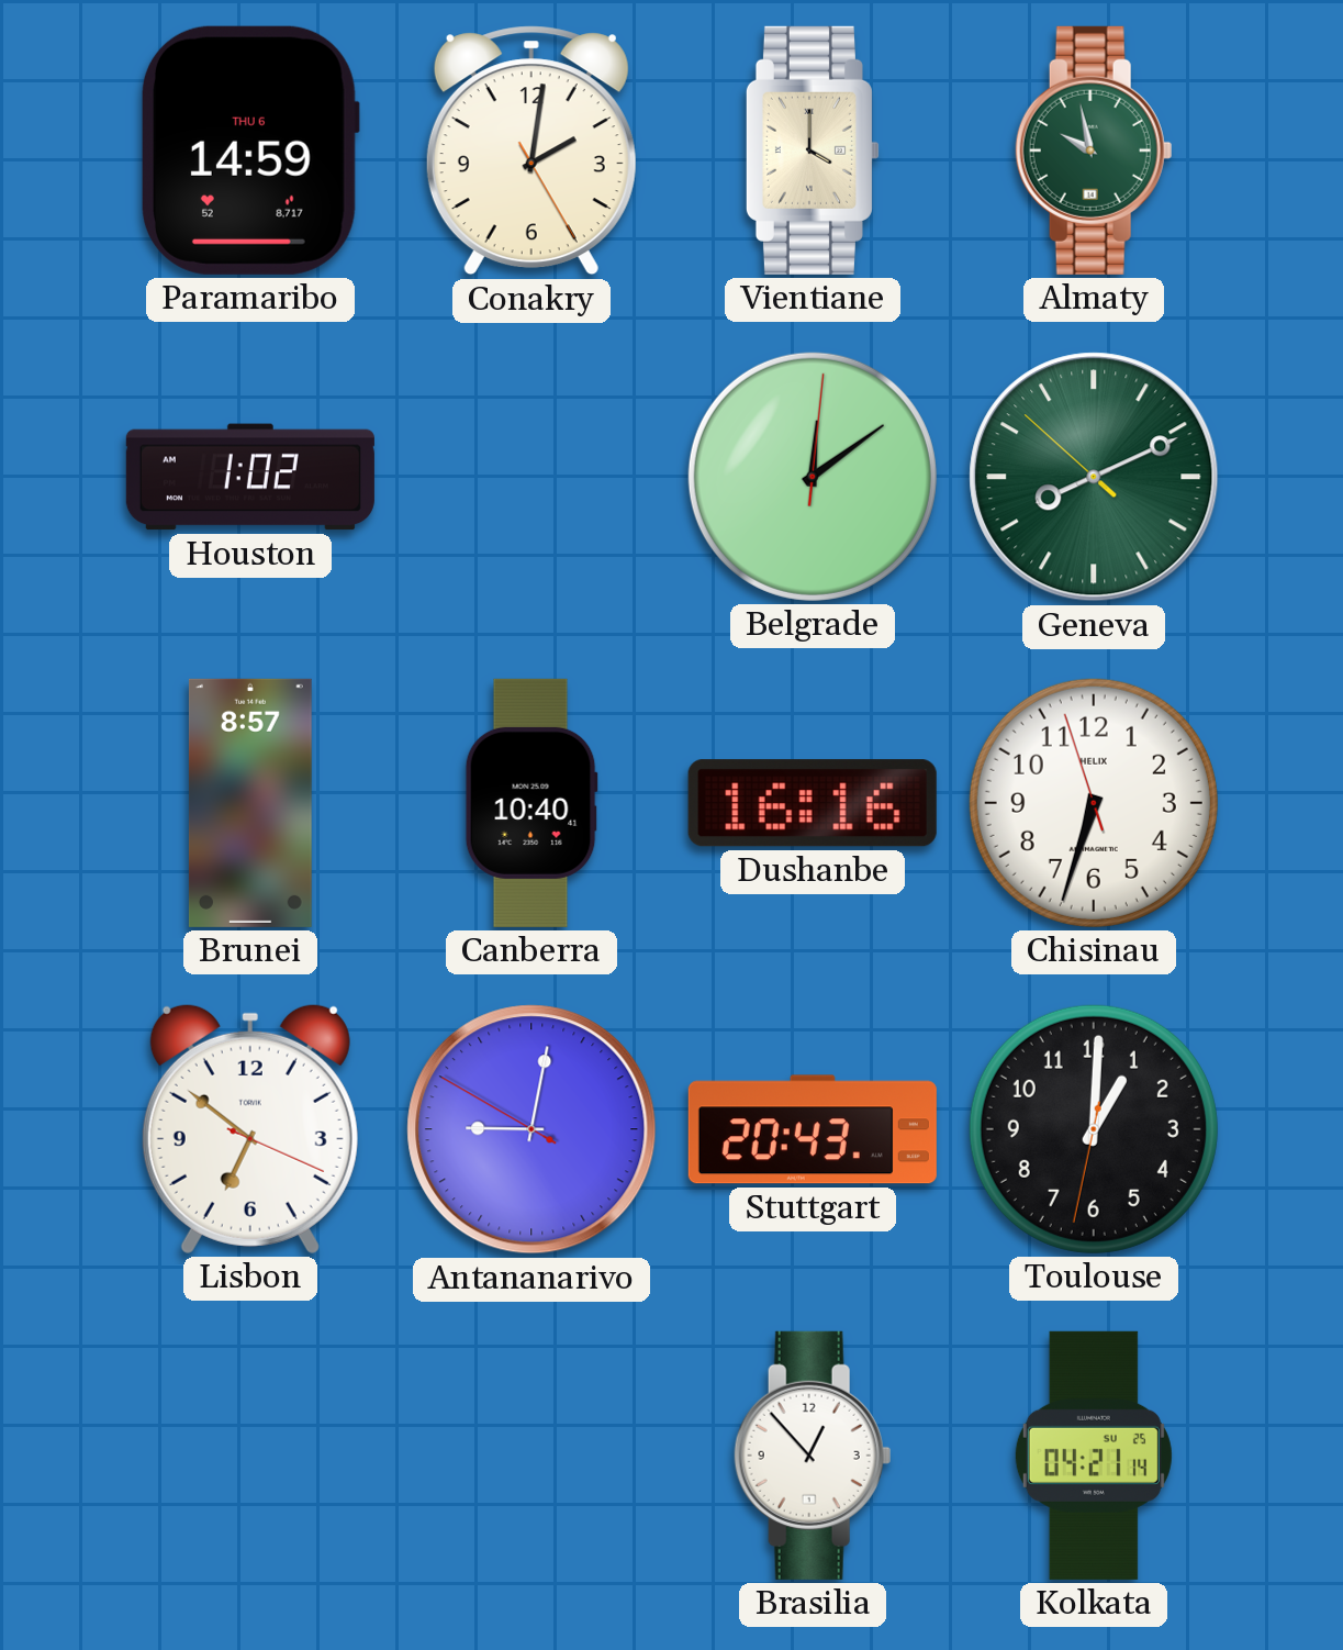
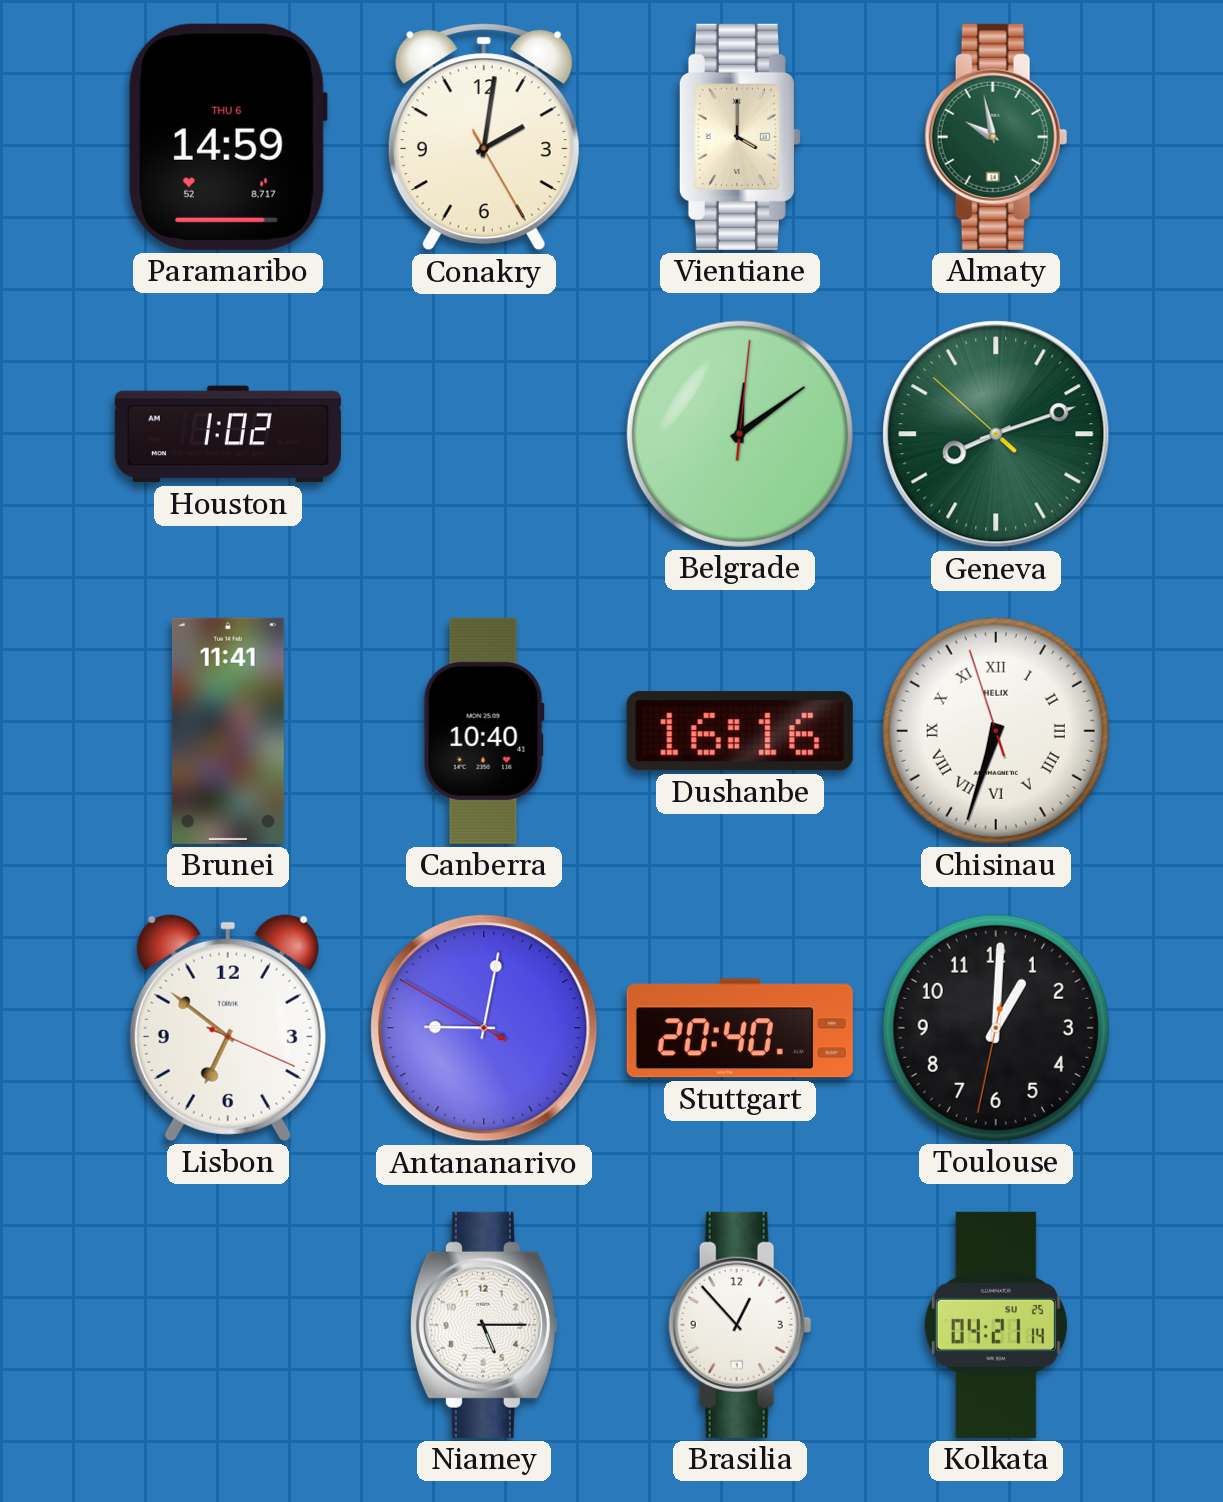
Geneva: 8:10 -> 8:11 (996, 434)
Brunei: 8:57 -> 11:41 (228, 731)
Chisinau numerals: Arabic -> Roman (996, 731)
Stuttgart: 20:43 -> 20:40 (740, 1028)
Niamey: none -> 5:15 (484, 1325)
